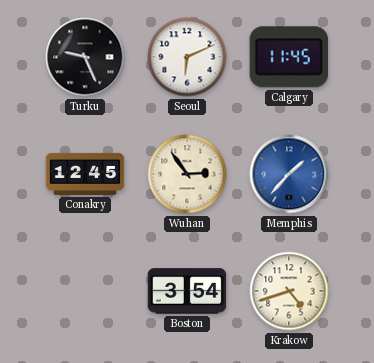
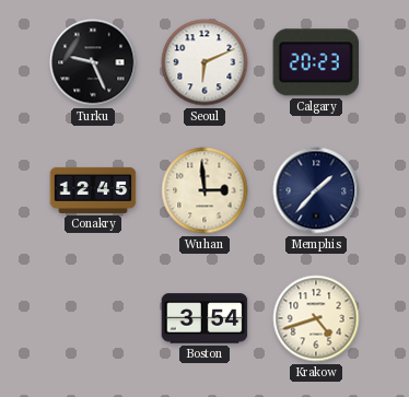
Calgary: 11:45 -> 20:23 (315, 62)
Wuhan: 2:54 -> 2:59 (204, 190)
Memphis dial: blue -> navy (316, 190)
